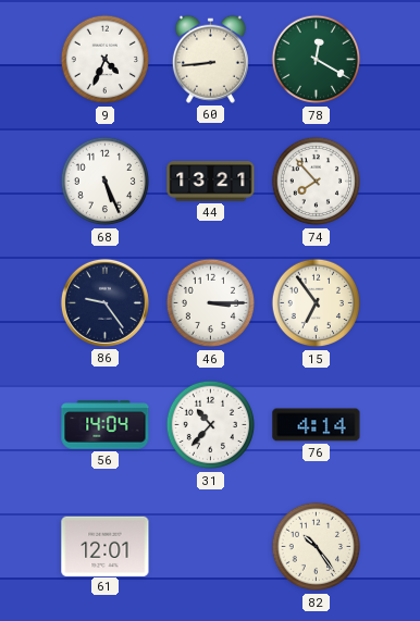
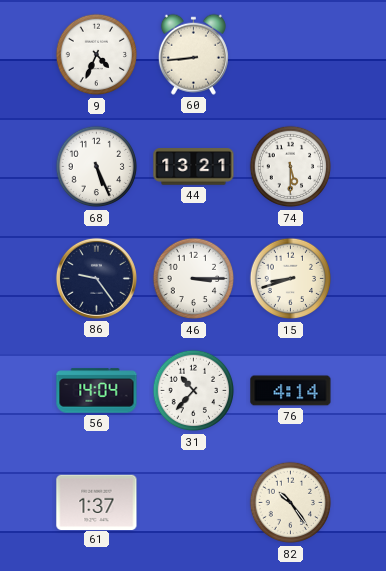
78: 12:20 -> none (317, 60)
74: 7:53 -> 5:30 (291, 167)
15: 6:54 -> 8:42 (291, 279)
61: 12:01 -> 1:37 (97, 502)
